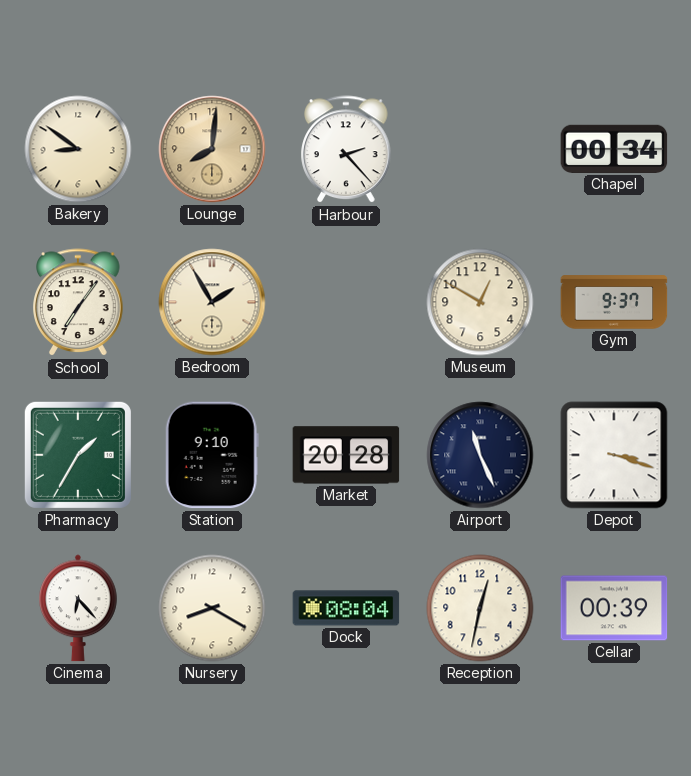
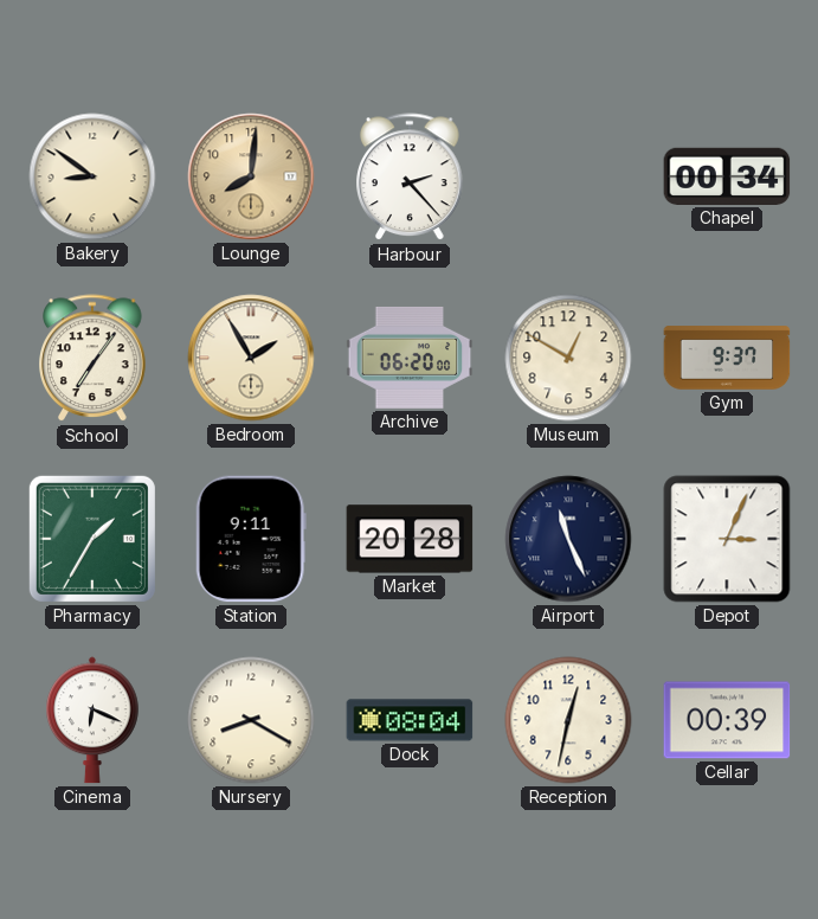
Archive: none -> 06:20 (410, 358)
Station: 9:10 -> 9:11 (251, 539)
Depot: 3:18 -> 3:04 (727, 539)
Cinema: 6:23 -> 6:19 (92, 720)
